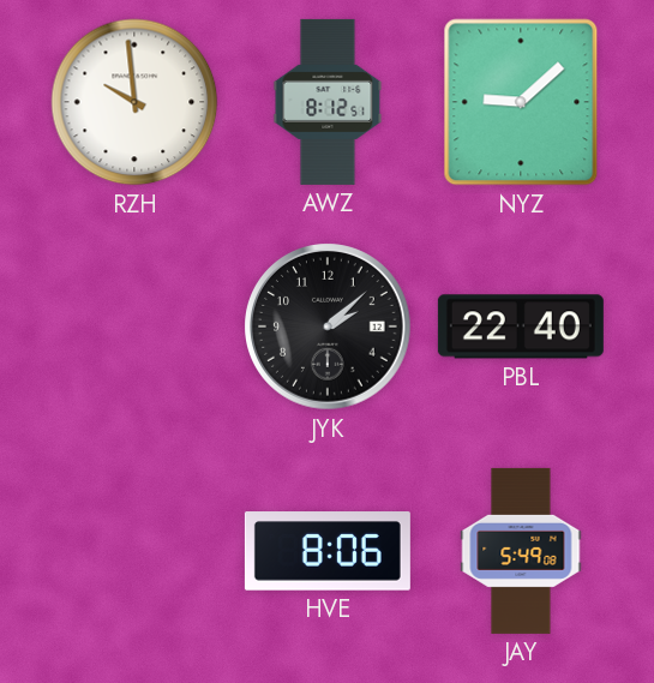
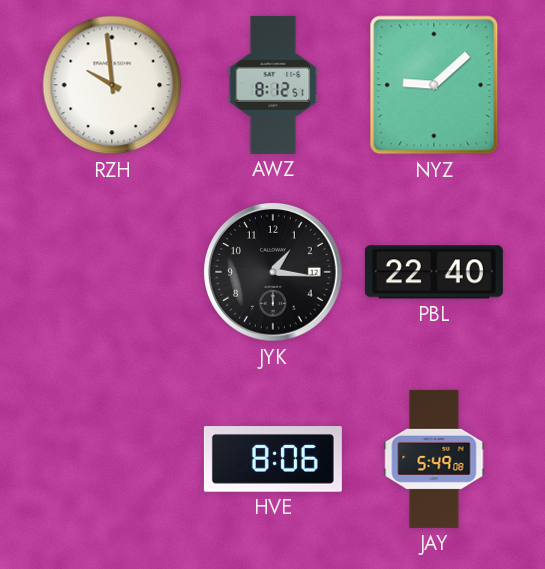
JYK: 2:08 -> 1:16 (273, 272)
